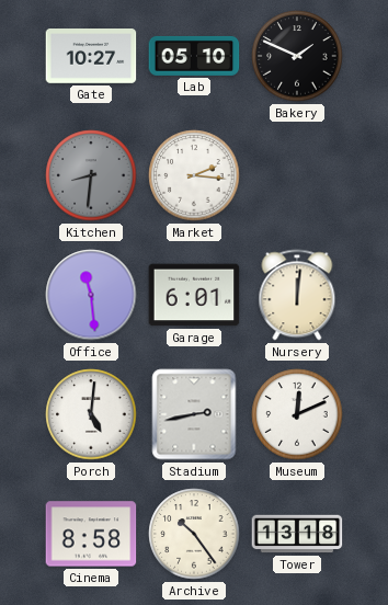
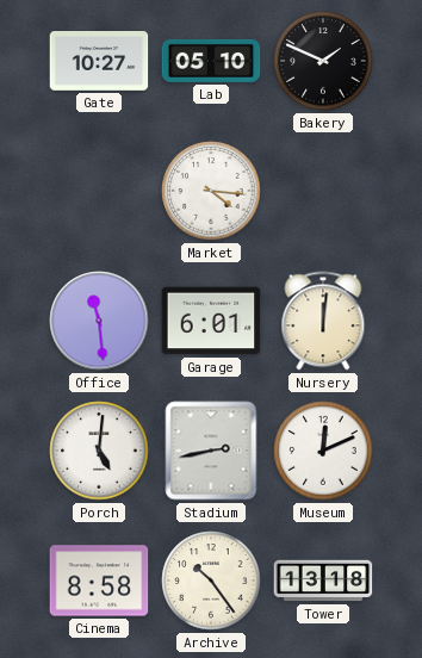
Kitchen: 8:31 -> none (91, 175)
Market: 2:16 -> 4:16 (211, 191)
